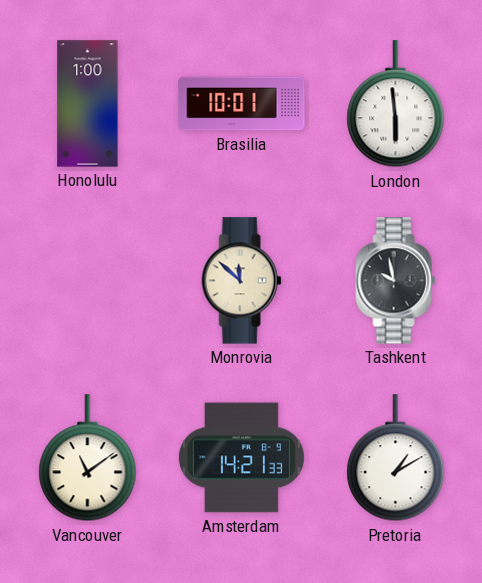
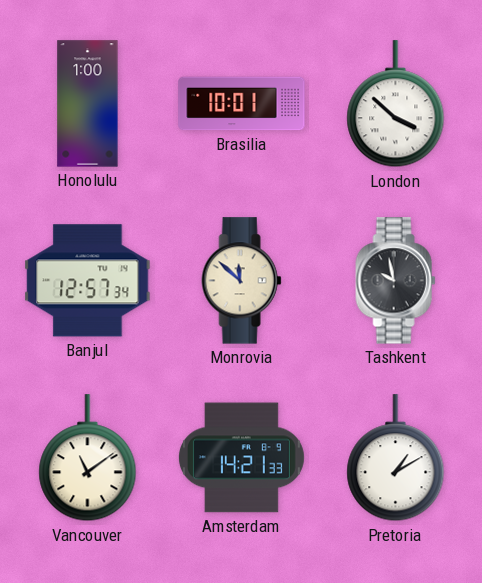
London: 5:59 -> 3:52 (396, 104)
Banjul: none -> 12:57 (88, 281)
